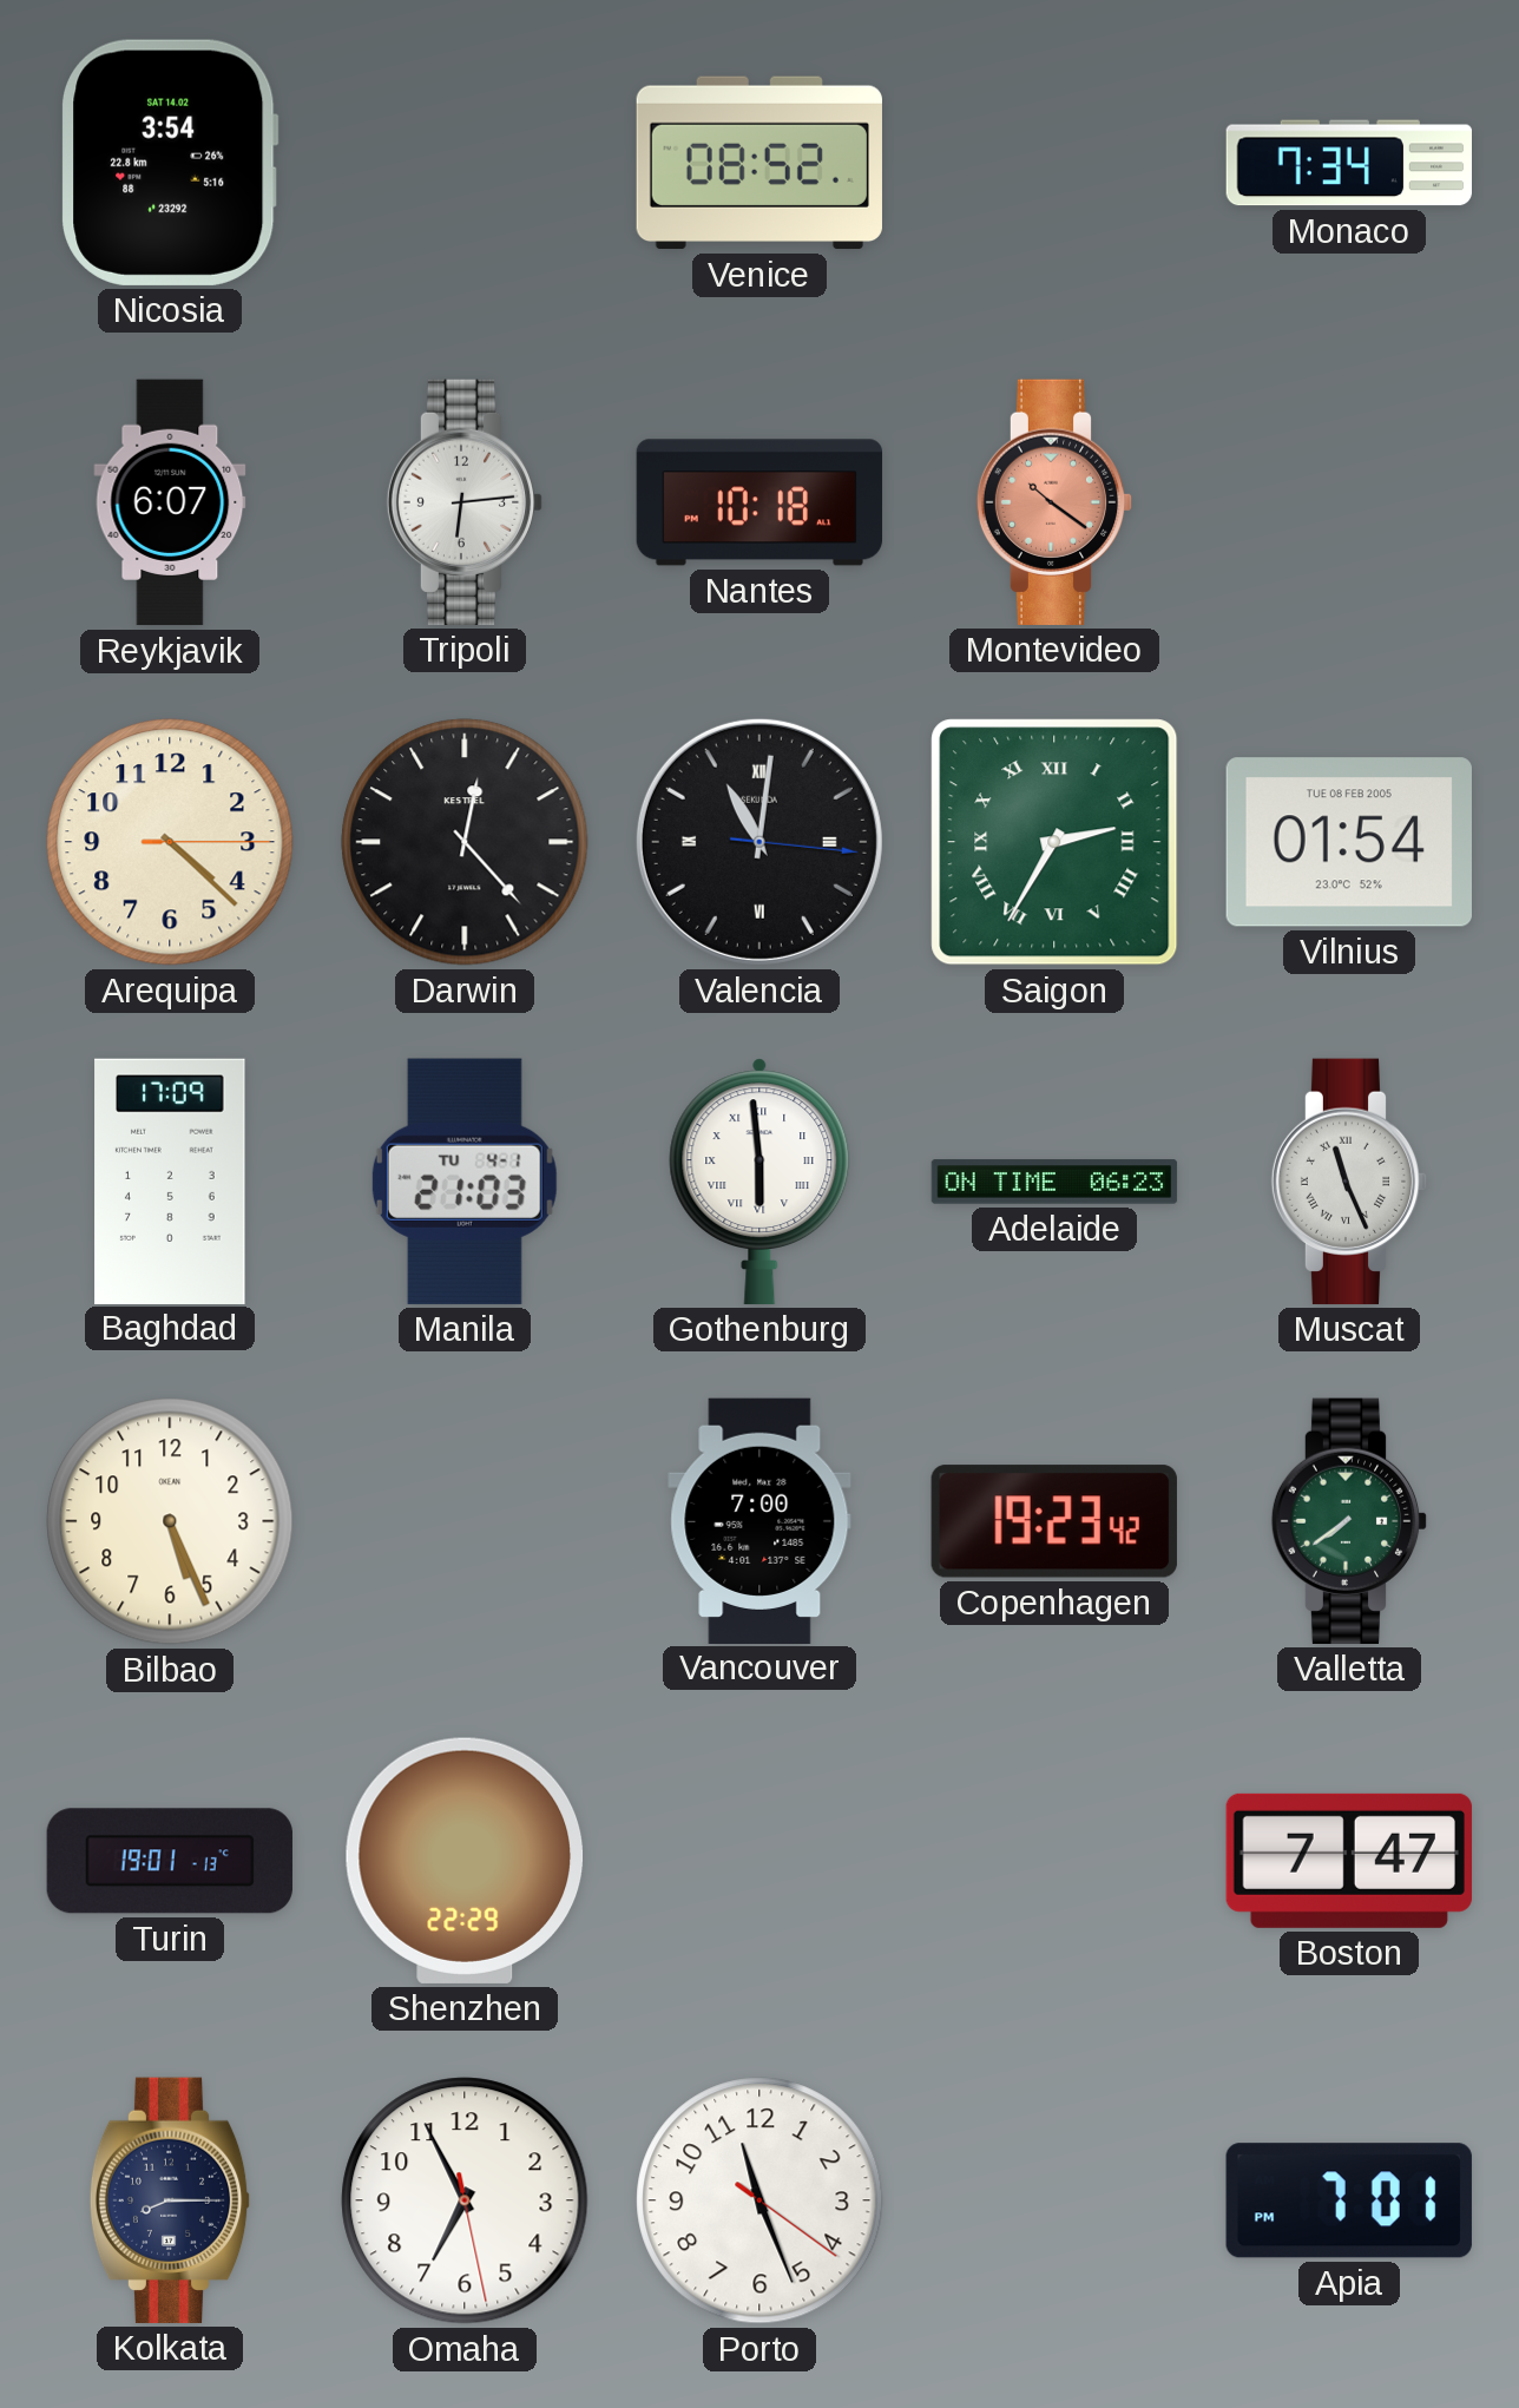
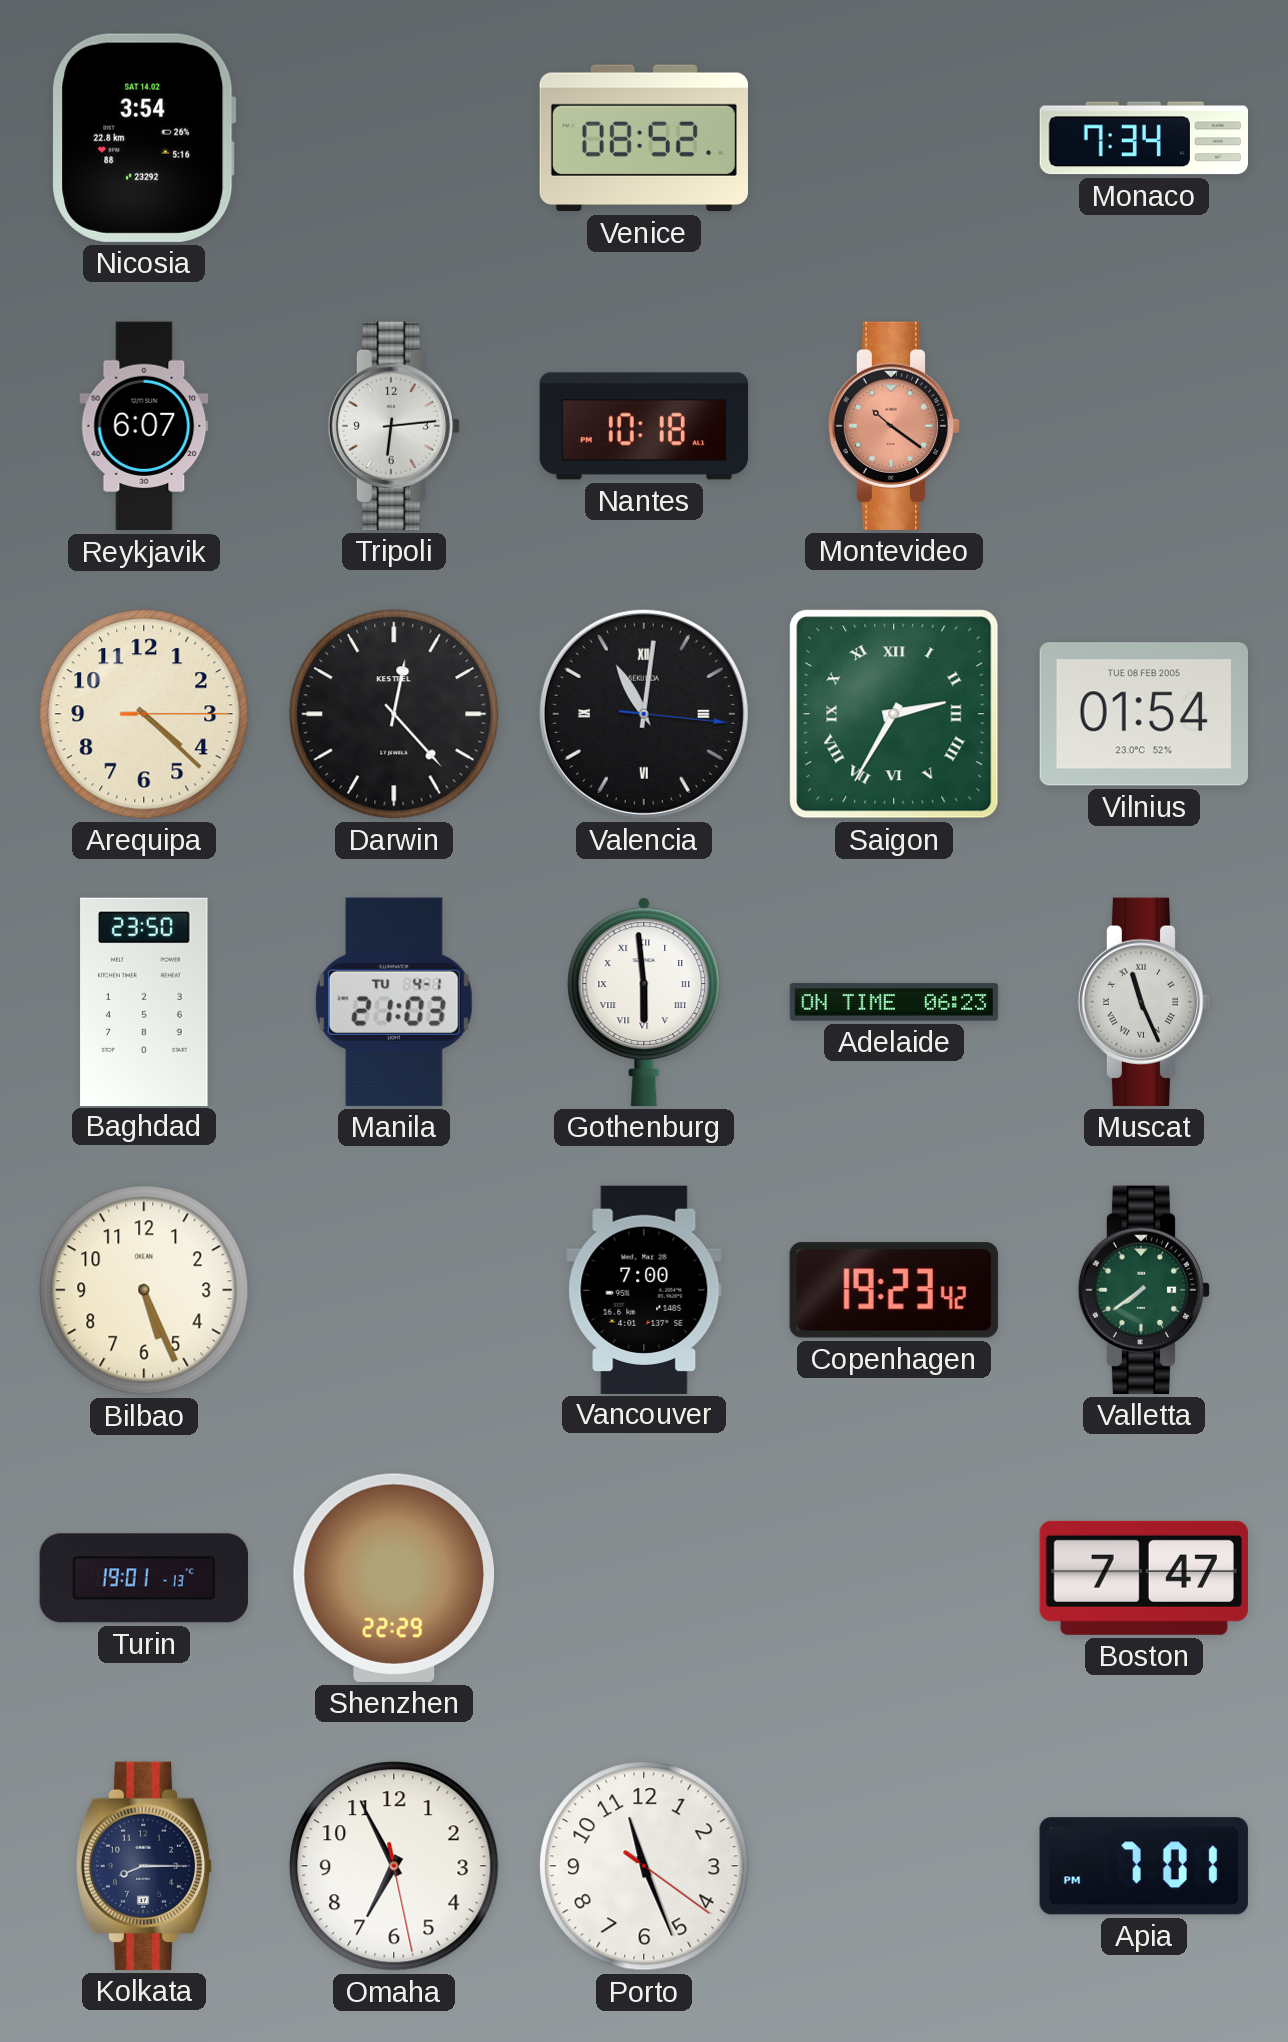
Baghdad: 17:09 -> 23:50 (144, 1001)
